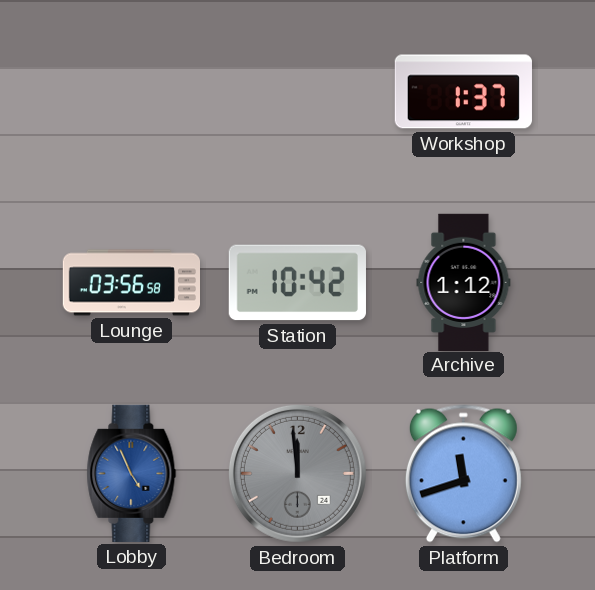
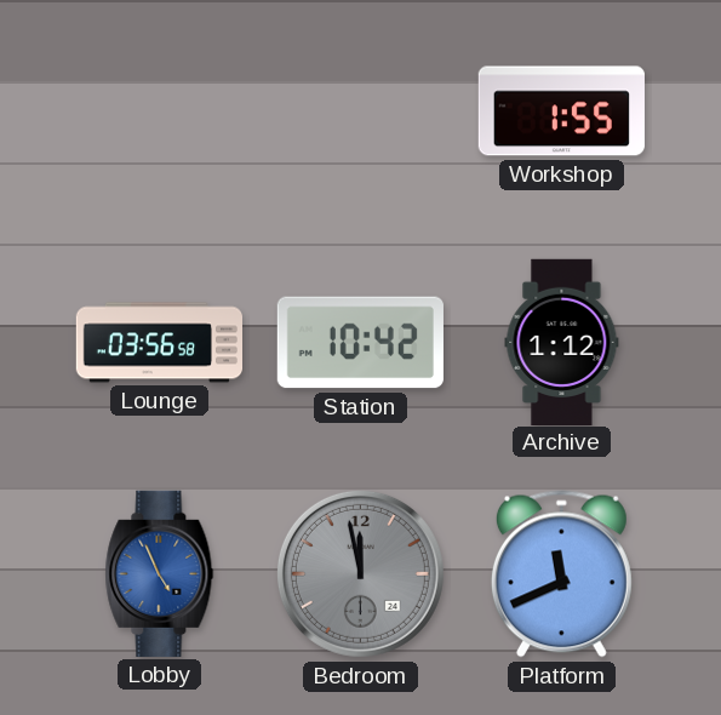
Workshop: 1:37 -> 1:55 (561, 111)
Bedroom: 11:59 -> 11:58 (360, 573)
Platform: 11:42 -> 11:41 (561, 574)
